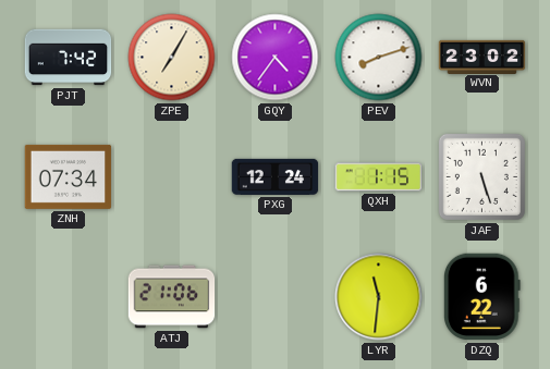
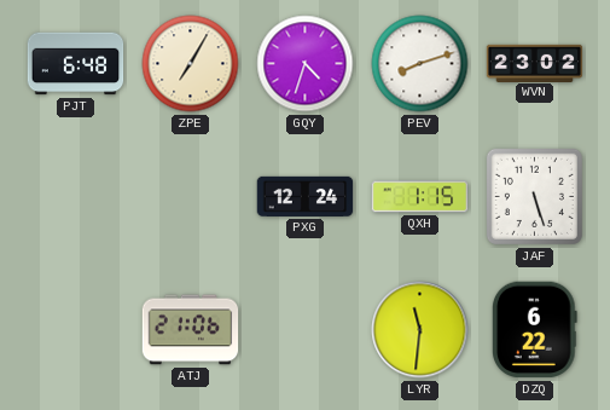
PJT: 7:42 -> 6:48 (76, 64)
GQY: 4:36 -> 4:33 (306, 64)
ZNH: 07:34 -> none (69, 176)
